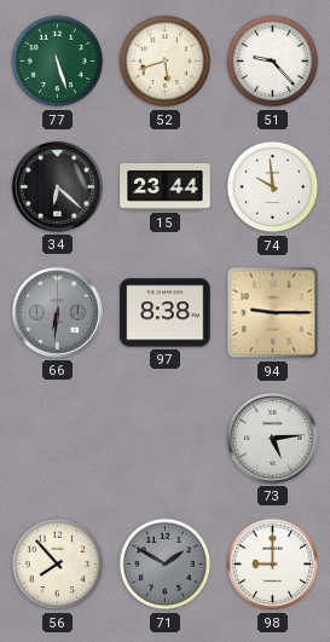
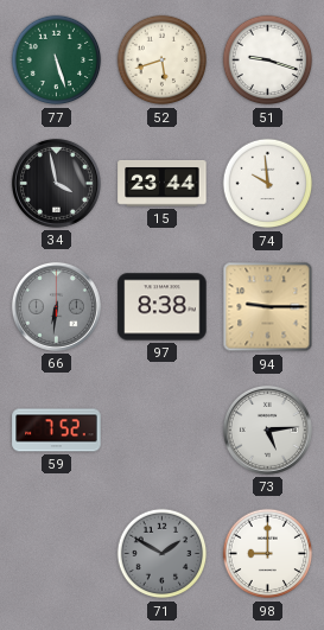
51: 9:23 -> 9:18 (268, 61)
34: 6:22 -> 3:58 (56, 183)
59: none -> 7:52 (57, 431)
56: 7:53 -> none (58, 565)
